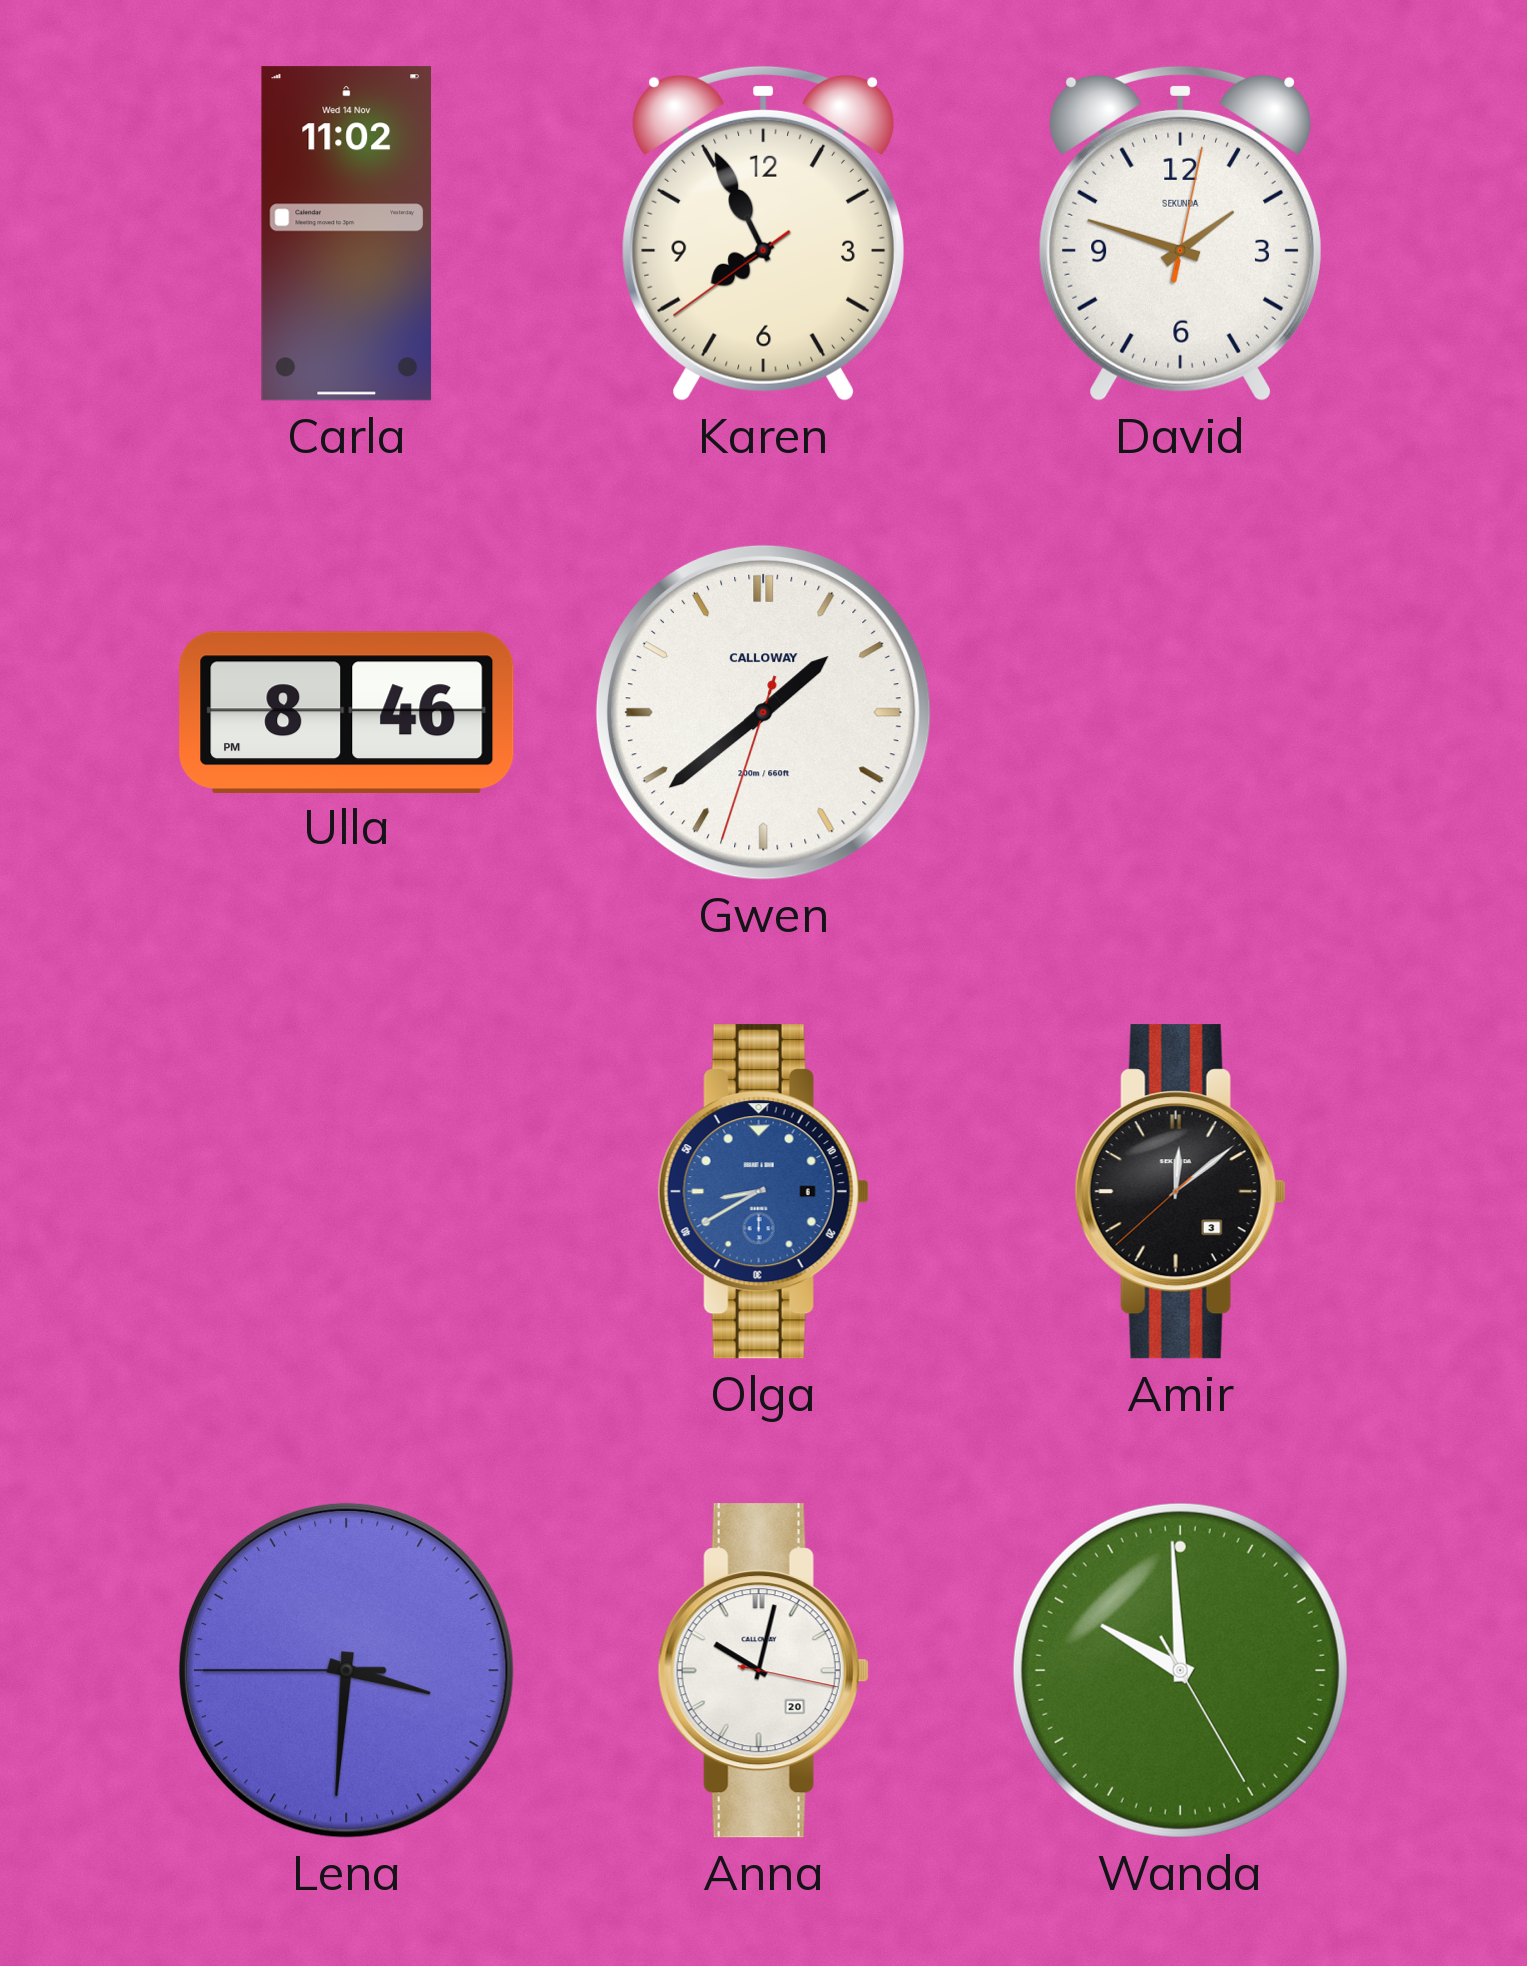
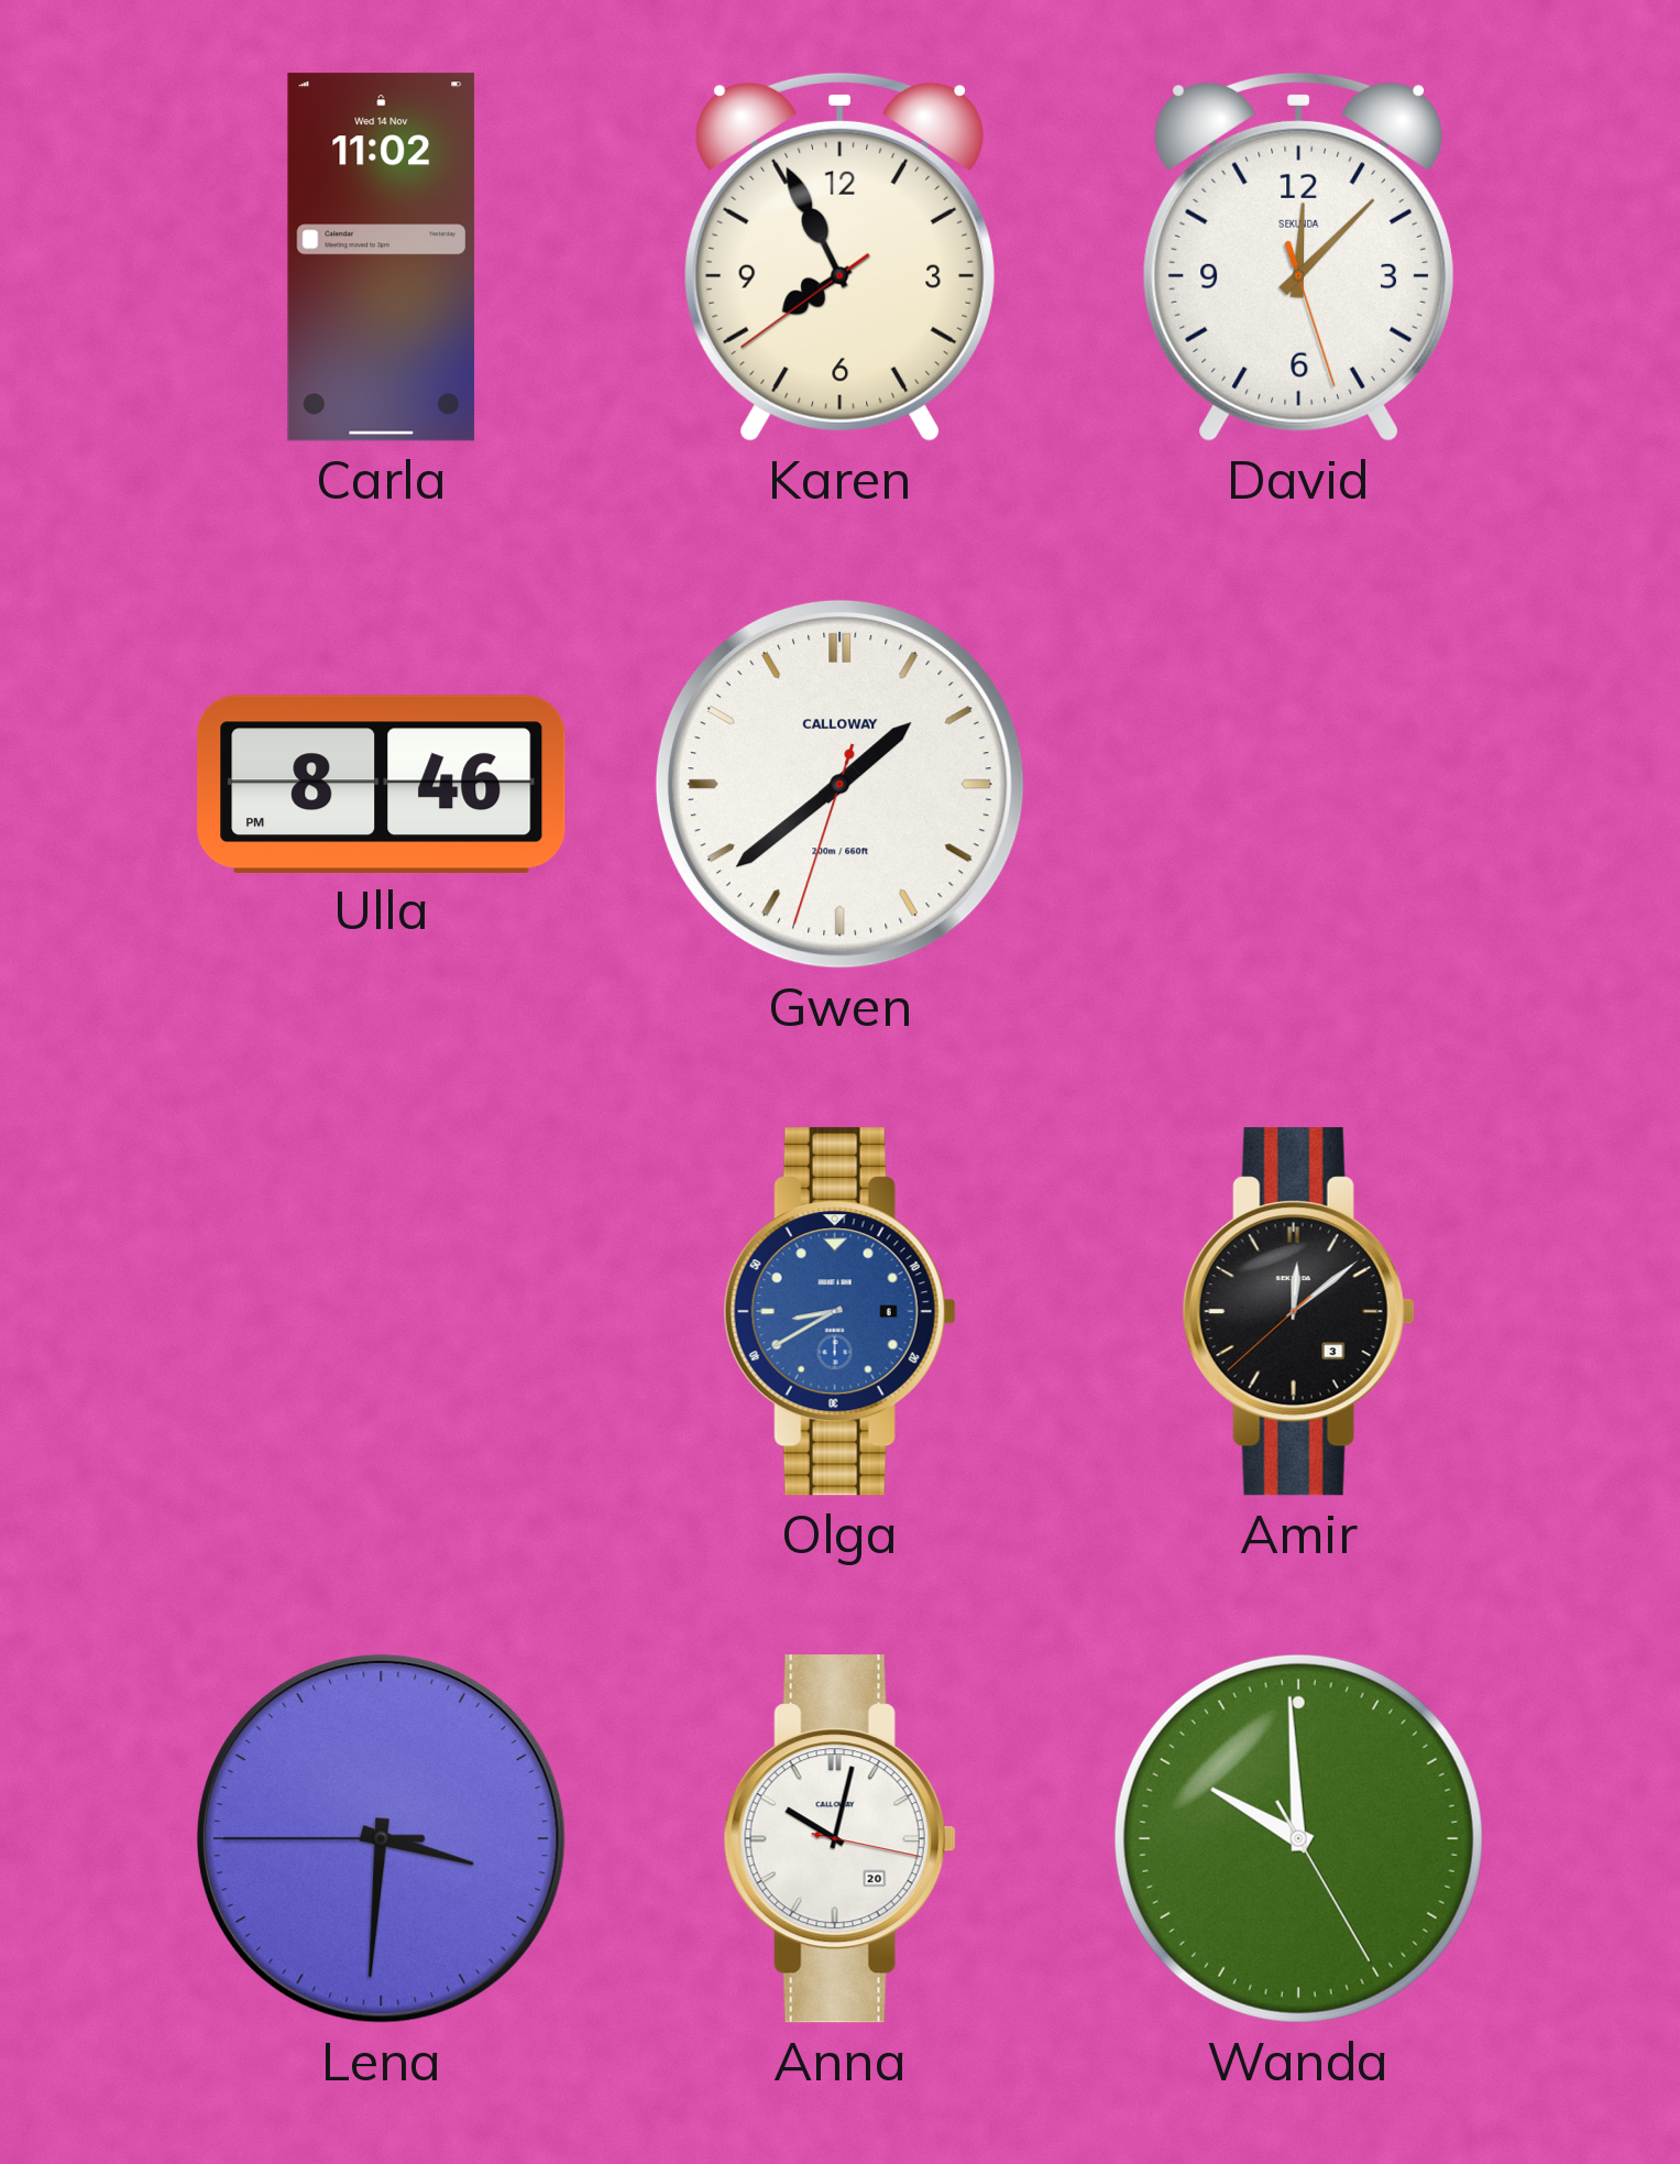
David: 1:48 -> 12:07 (1298, 256)
